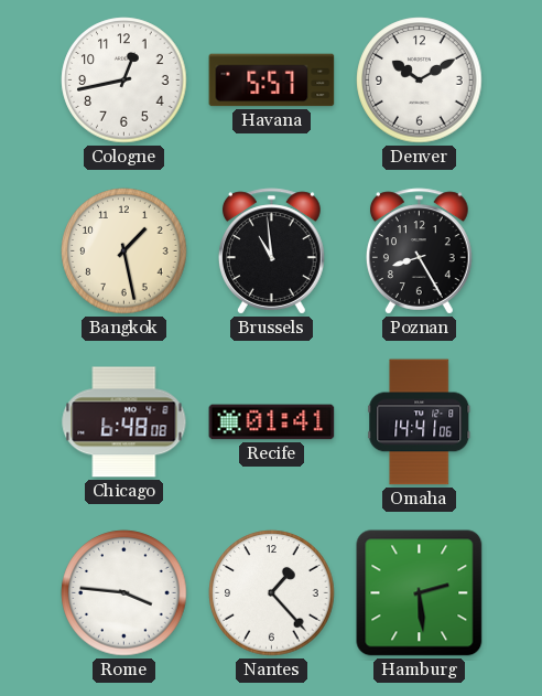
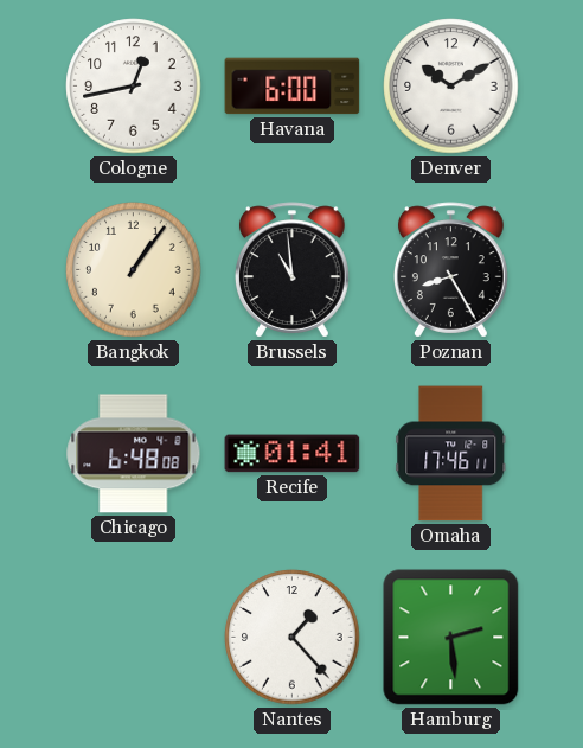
Havana: 5:57 -> 6:00 (293, 87)
Bangkok: 1:28 -> 1:06 (134, 270)
Omaha: 14:41 -> 17:46 (451, 454)
Rome: 3:46 -> none (124, 593)
